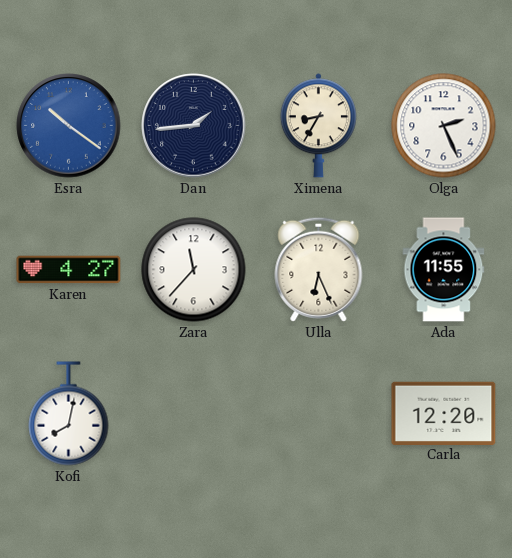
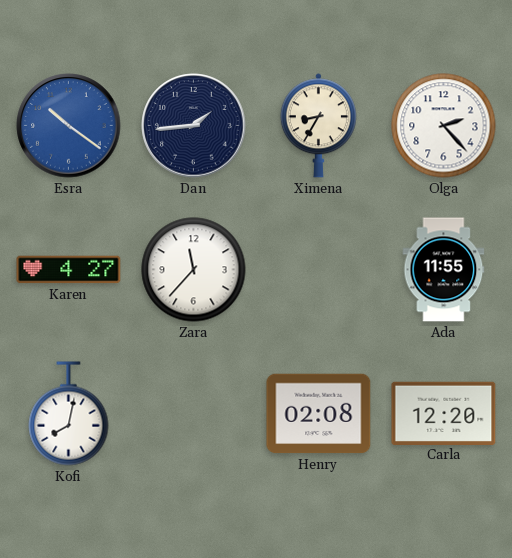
Olga: 2:26 -> 2:23 (444, 126)
Ulla: 6:26 -> none (319, 269)
Henry: none -> 02:08 (319, 414)
